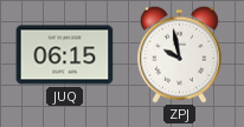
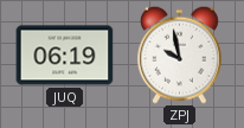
JUQ: 06:15 -> 06:19 (65, 56)
